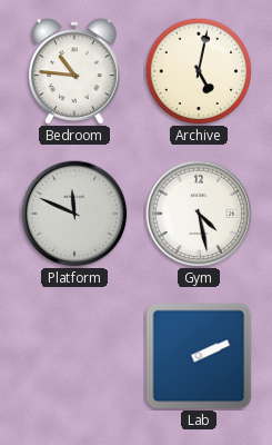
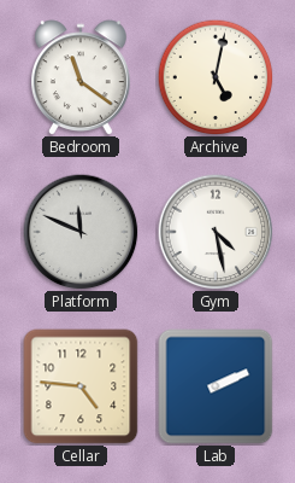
Bedroom: 10:46 -> 11:21 (82, 77)
Cellar: none -> 4:46 (81, 386)
